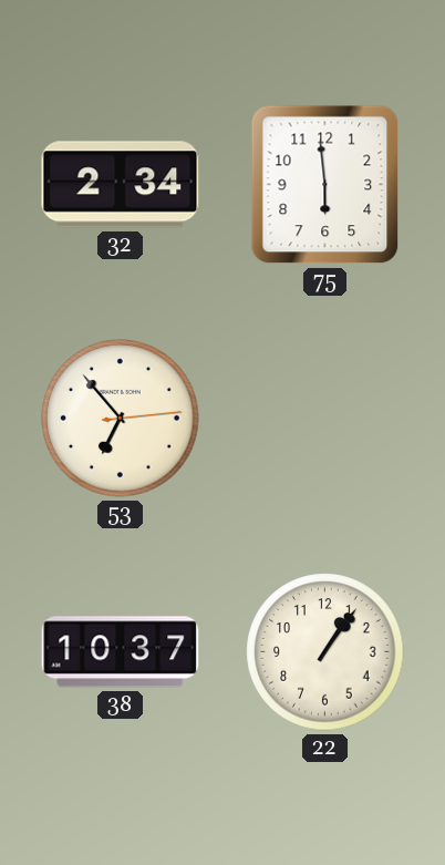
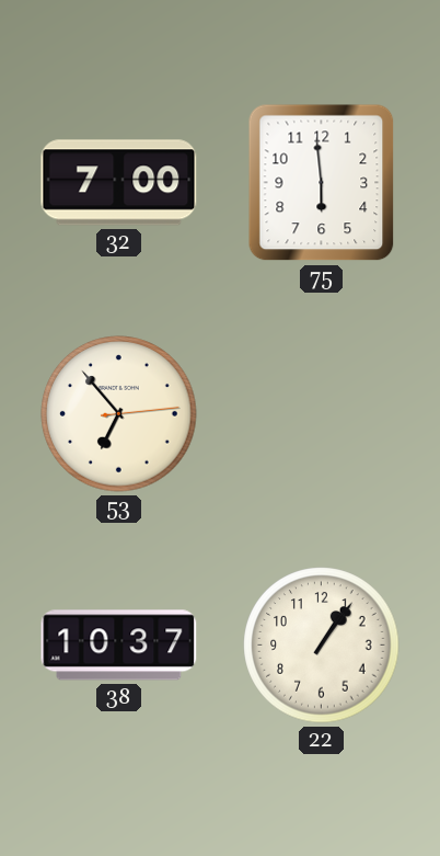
32: 2:34 -> 7:00 (119, 183)
